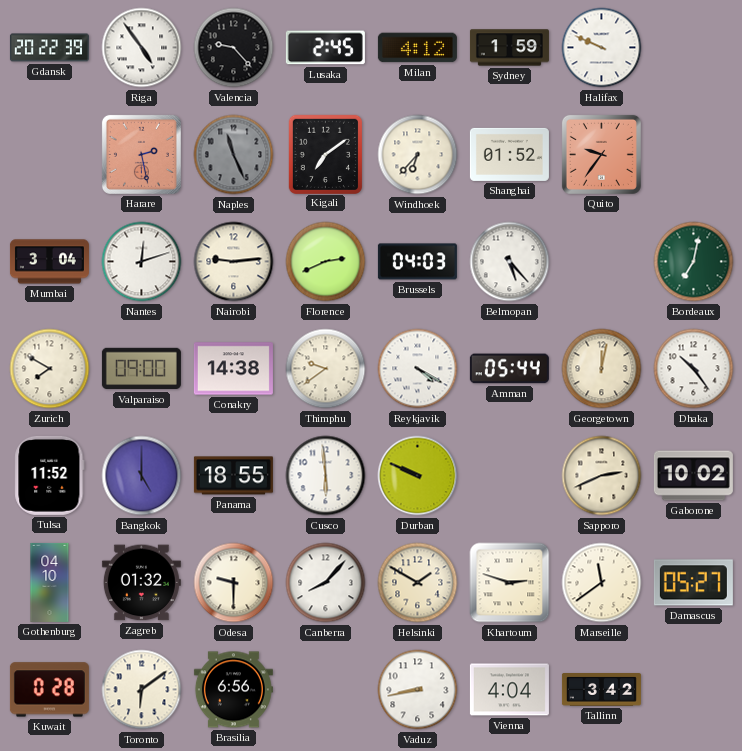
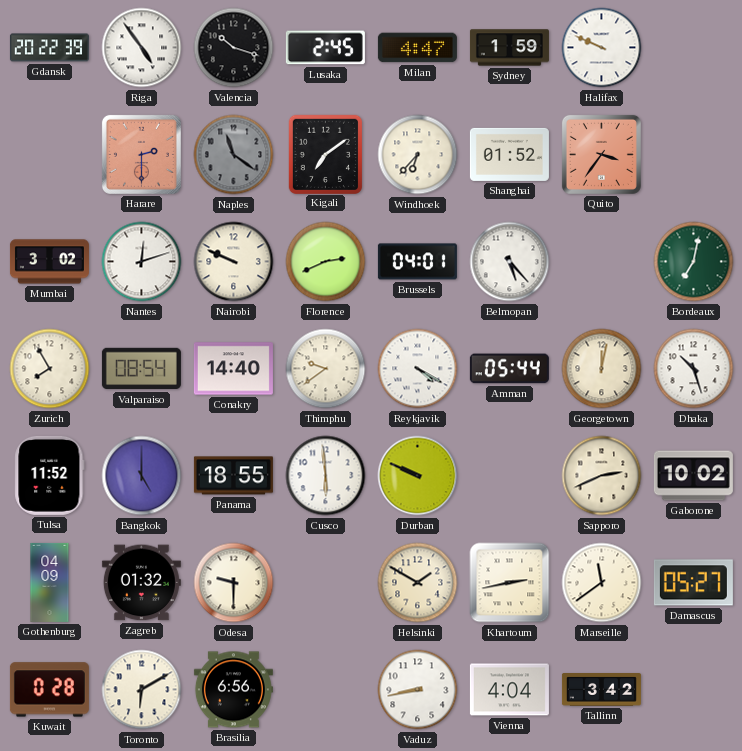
Valencia: 9:23 -> 10:18 (234, 48)
Milan: 4:12 -> 4:47 (417, 48)
Harare: 2:28 -> 2:30 (141, 154)
Naples: 11:26 -> 11:21 (234, 155)
Quito: 9:36 -> 3:36 (601, 154)
Mumbai: 3:04 -> 3:02 (49, 262)
Nairobi: 9:14 -> 9:49 (234, 262)
Brussels: 04:03 -> 04:01 (417, 262)
Zurich: 7:50 -> 7:55 (50, 369)
Valparaiso: 09:00 -> 08:54 (141, 369)
Conakry: 14:38 -> 14:40 (233, 369)
Dhaka: 10:24 -> 10:27 (694, 369)
Gothenburg: 04:10 -> 04:09 (50, 582)
Canberra: 8:07 -> none (326, 583)
Khartoum: 2:48 -> 2:43 (510, 583)
Toronto: 6:09 -> 6:10 (142, 690)
